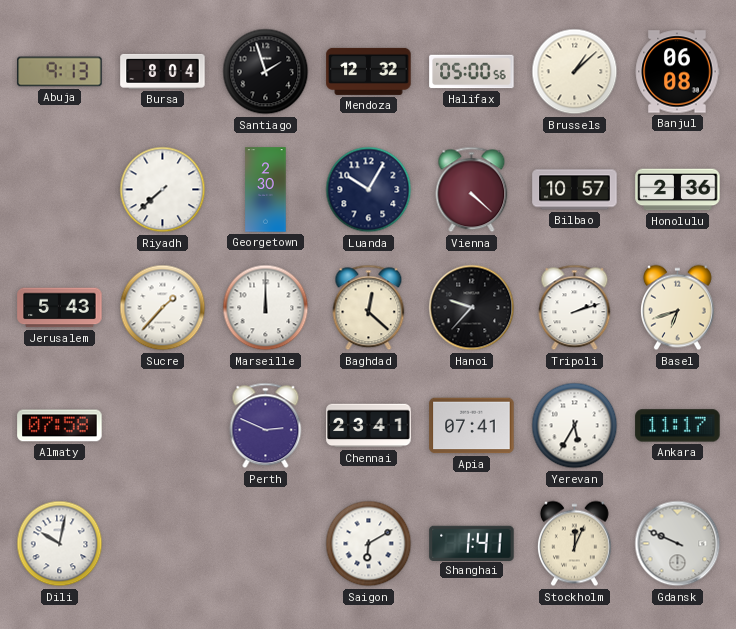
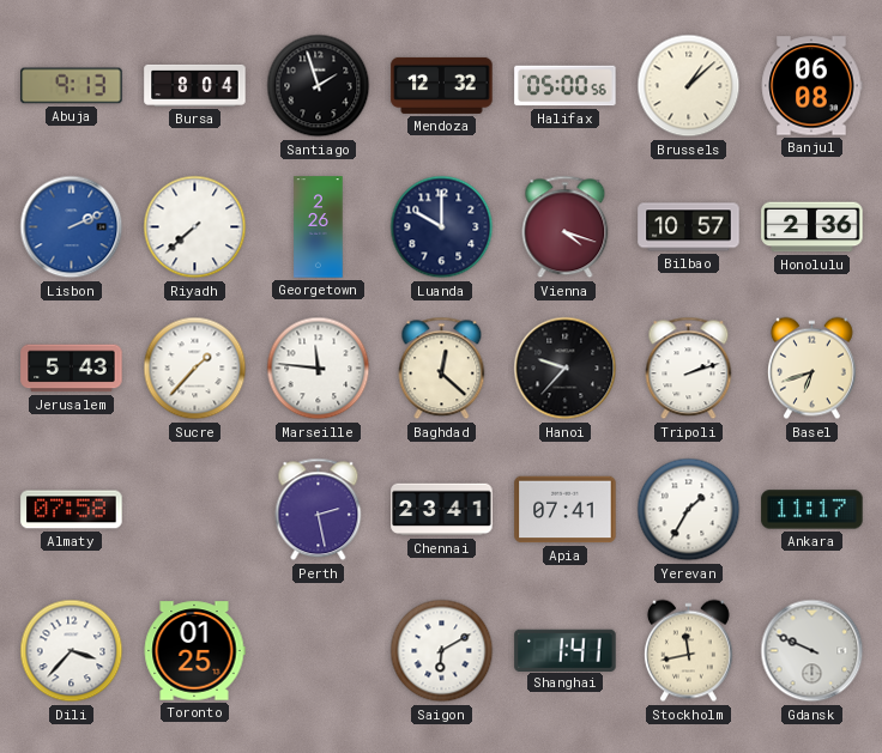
Lisbon: none -> 2:11 (72, 227)
Georgetown: 2:30 -> 2:26 (319, 227)
Luanda: 10:05 -> 10:00 (442, 227)
Vienna: 4:22 -> 4:18 (566, 227)
Marseille: 12:00 -> 11:46 (319, 369)
Perth: 2:49 -> 2:28 (319, 510)
Yerevan: 5:35 -> 1:35 (689, 510)
Dili: 10:02 -> 3:37 (72, 651)
Toronto: none -> 01:25 (194, 651)
Stockholm: 12:04 -> 11:43 (688, 651)
